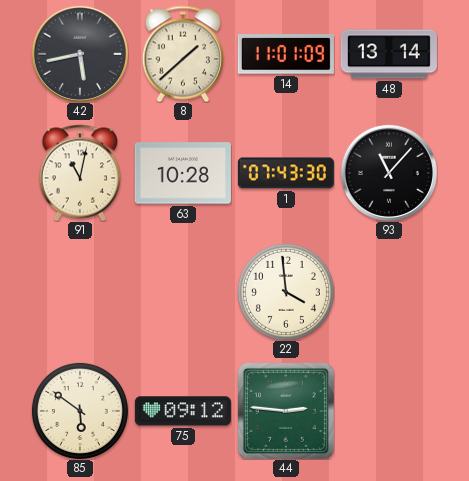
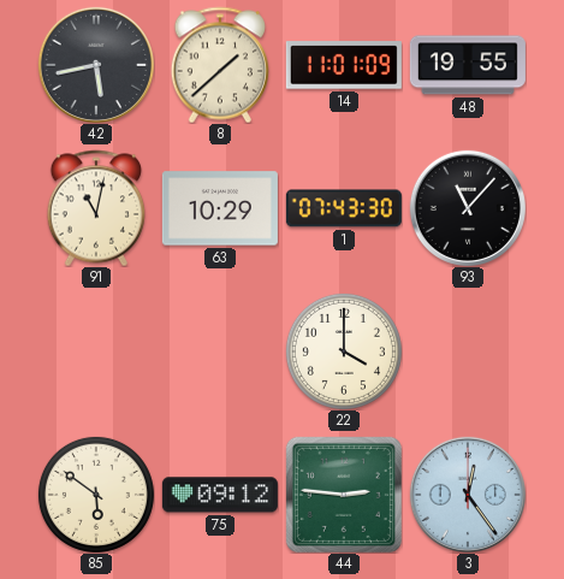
48: 13:14 -> 19:55 (468, 65)
63: 10:28 -> 10:29 (220, 208)
22: 3:59 -> 4:00 (344, 351)
3: none -> 12:24 (468, 495)
